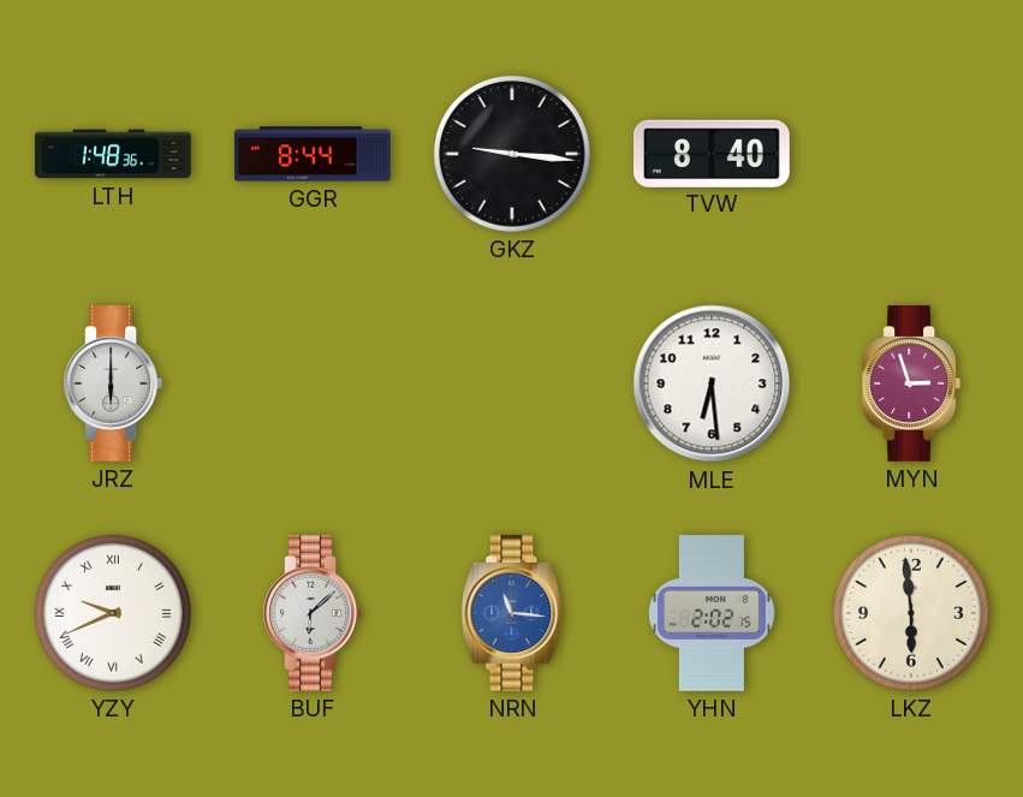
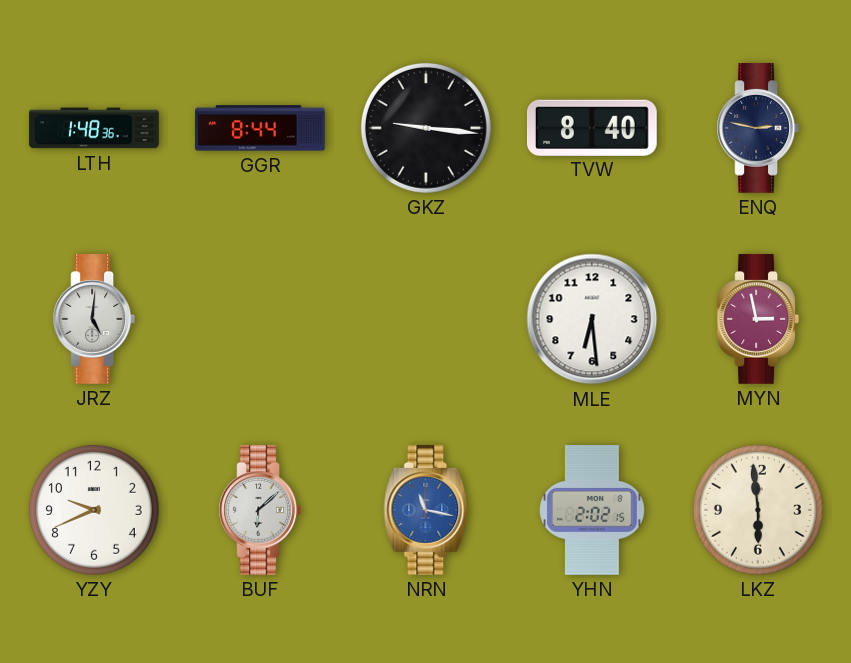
ENQ: none -> 2:47 (758, 129)
JRZ: 6:00 -> 5:01 (94, 320)
MYN: 2:57 -> 2:58 (758, 320)
YZY numerals: Roman -> Arabic (94, 510)
NRN: 11:16 -> 11:17 (426, 511)
